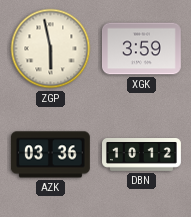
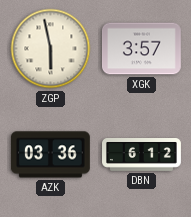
XGK: 3:59 -> 3:57 (141, 49)
DBN: 10:12 -> 6:12 (142, 155)
